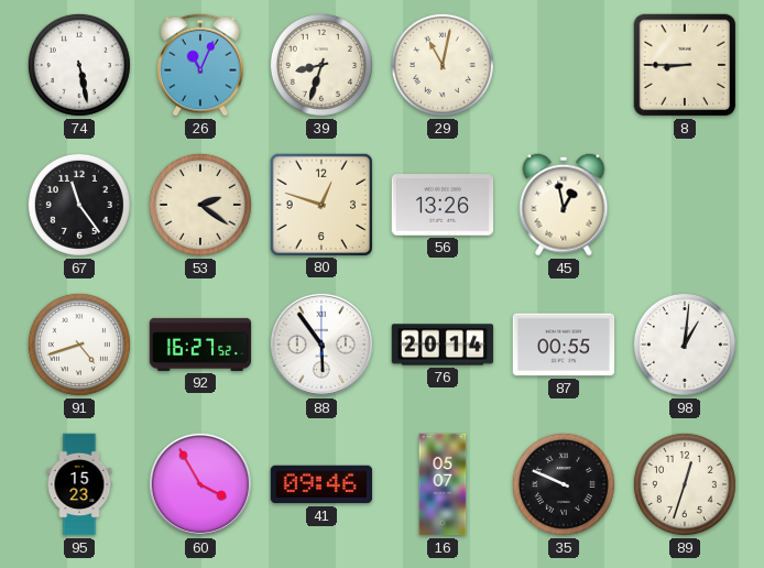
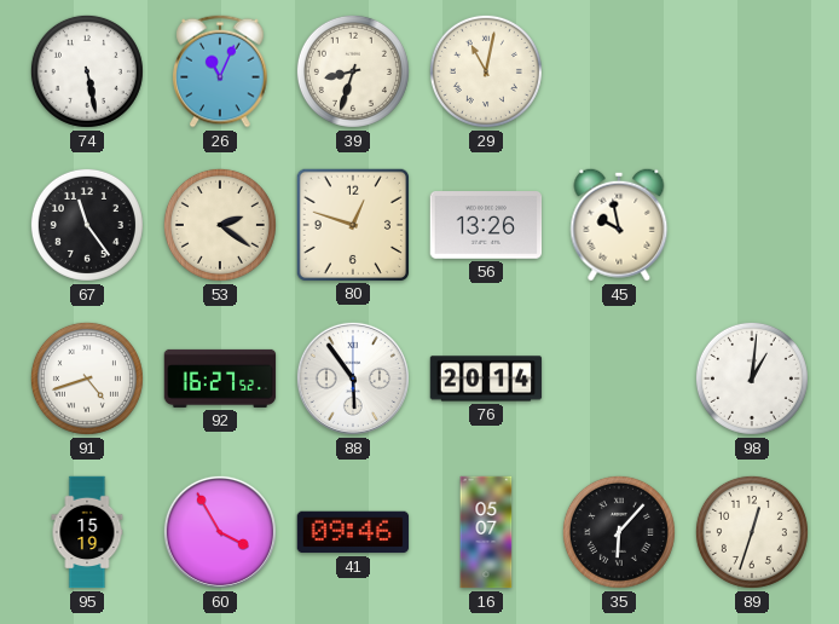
8: 8:45 -> none (685, 65)
45: 12:58 -> 9:58 (619, 225)
87: 00:55 -> none (564, 345)
95: 15:23 -> 15:19 (87, 532)
35: 9:49 -> 6:07 (619, 532)
